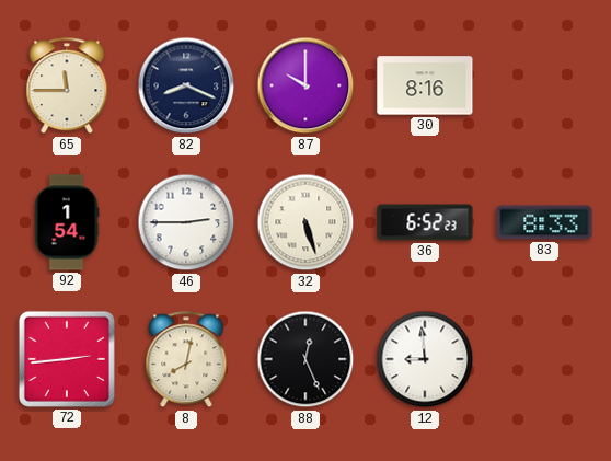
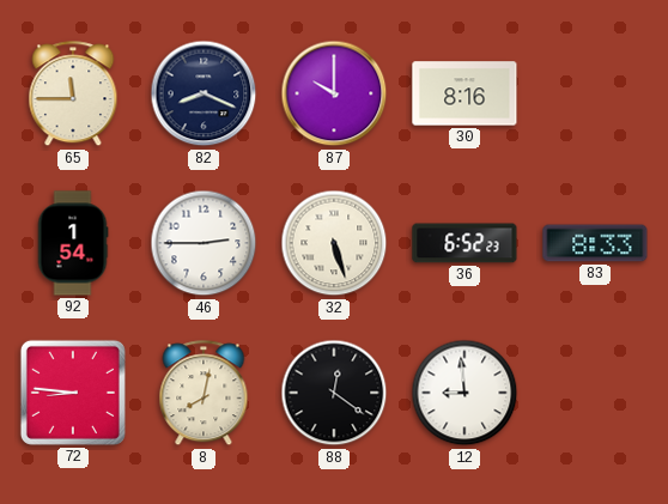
72: 2:44 -> 8:46 (73, 393)
88: 12:26 -> 12:21 (334, 393)
